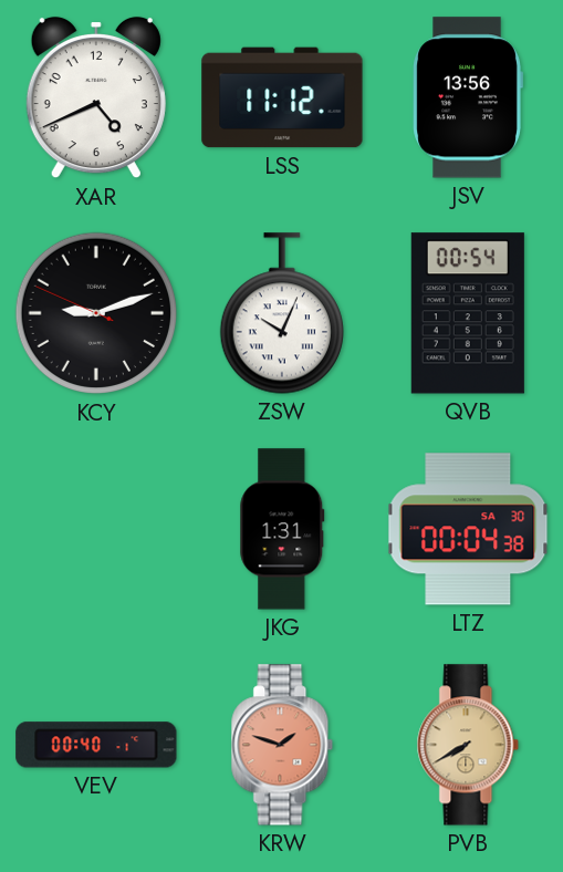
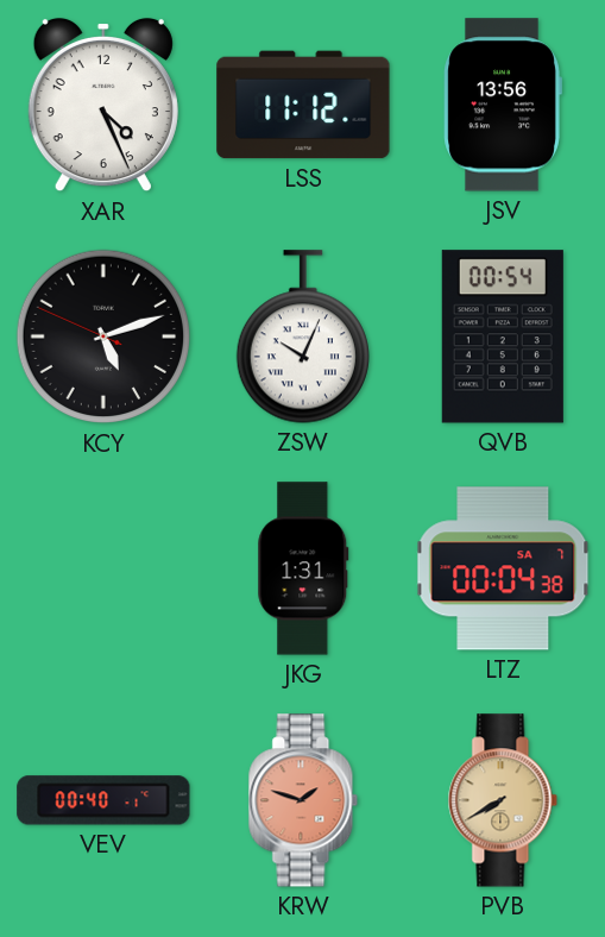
XAR: 4:41 -> 4:26 (103, 105)
KCY: 9:11 -> 5:11 (103, 337)
LTZ date: SA 30 -> SA 7 (503, 568)
